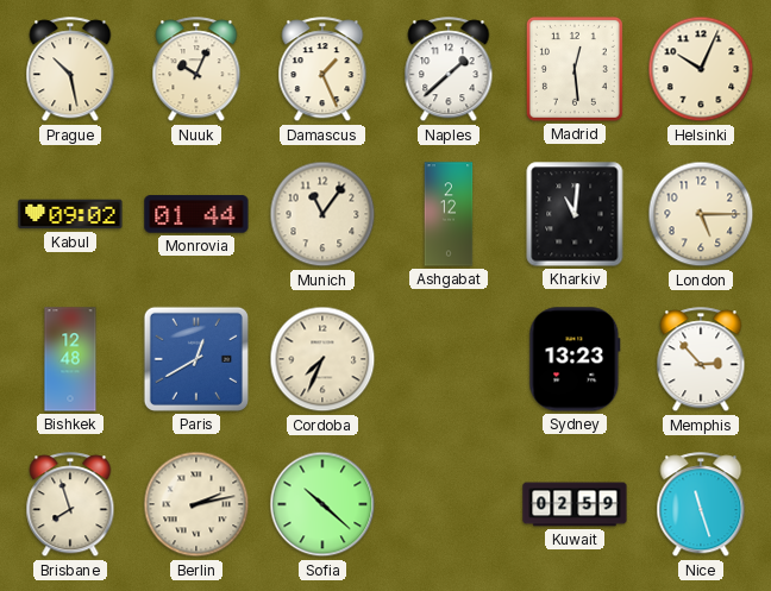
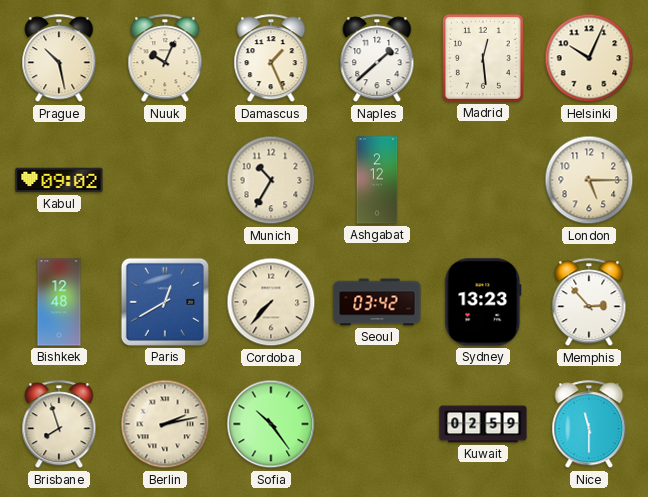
Monrovia: 01:44 -> none (196, 214)
Munich: 11:06 -> 10:35 (271, 180)
Kharkiv: 11:01 -> none (575, 214)
Cordoba: 7:34 -> 7:37 (271, 302)
Seoul: none -> 03:42 (377, 302)
Sofia: 10:22 -> 10:24 (271, 424)
Nice: 11:27 -> 11:30 (589, 425)
